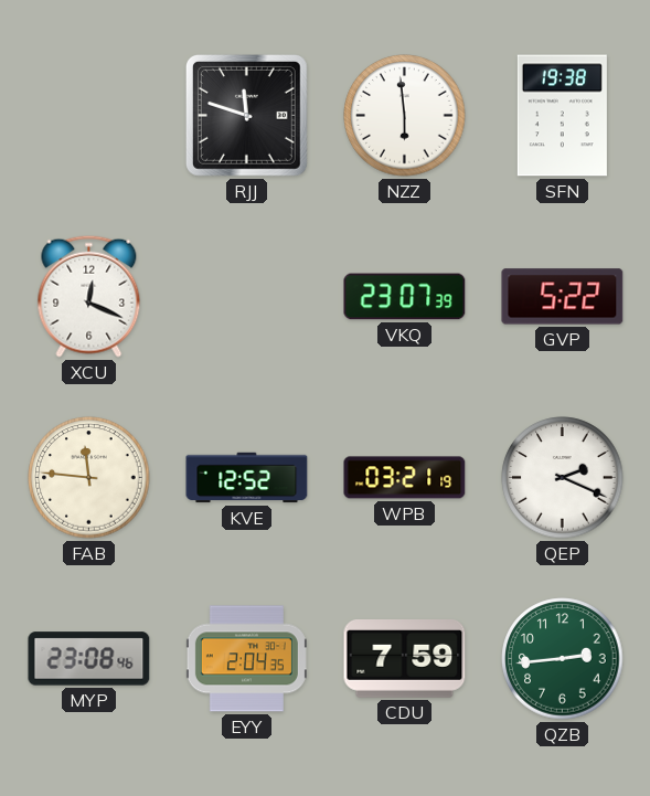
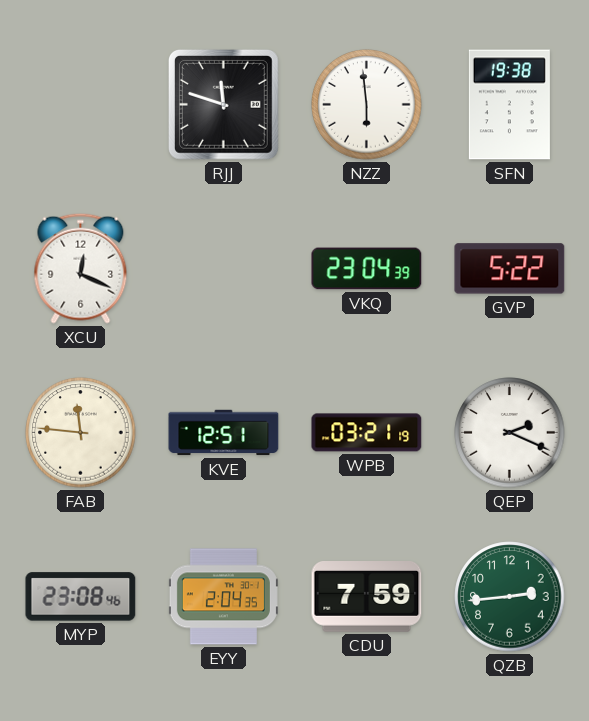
VKQ: 23:07 -> 23:04 (367, 269)
KVE: 12:52 -> 12:51 (224, 433)
